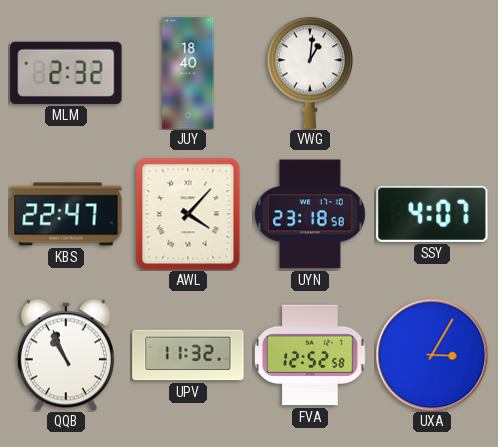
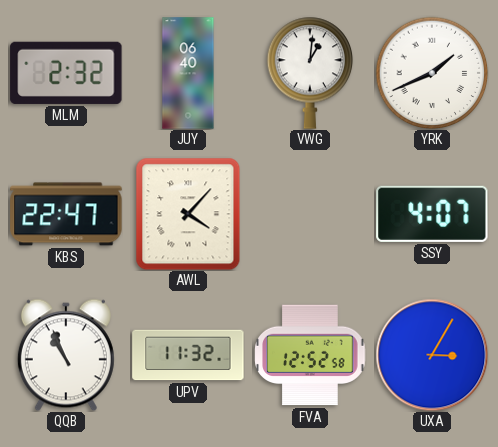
JUY: 18:40 -> 06:40 (188, 73)
YRK: none -> 1:41 (432, 73)
UYN: 23:18 -> none (311, 214)
